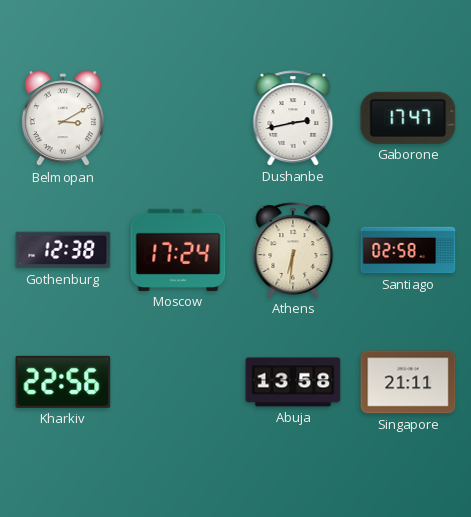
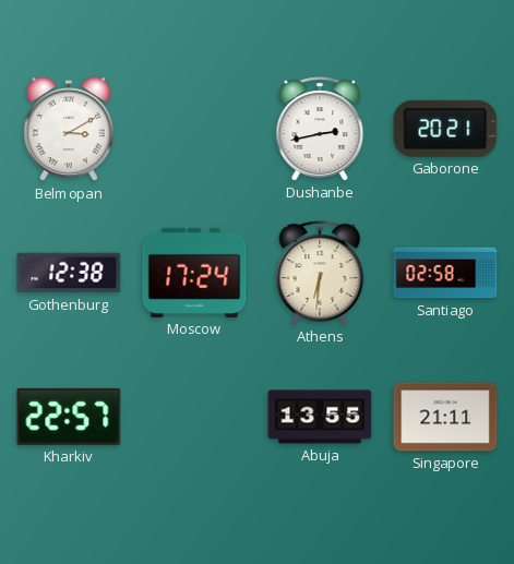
Gaborone: 17:47 -> 20:21 (445, 129)
Kharkiv: 22:56 -> 22:57 (69, 417)
Abuja: 13:58 -> 13:55 (320, 417)
